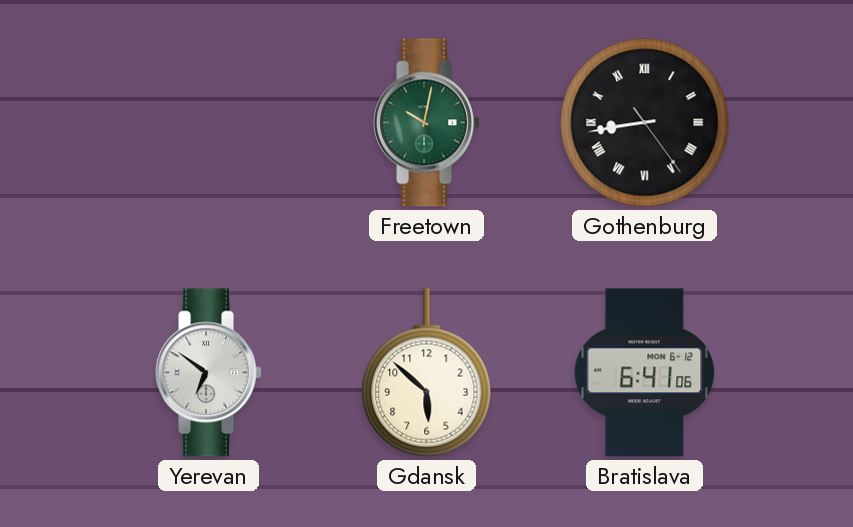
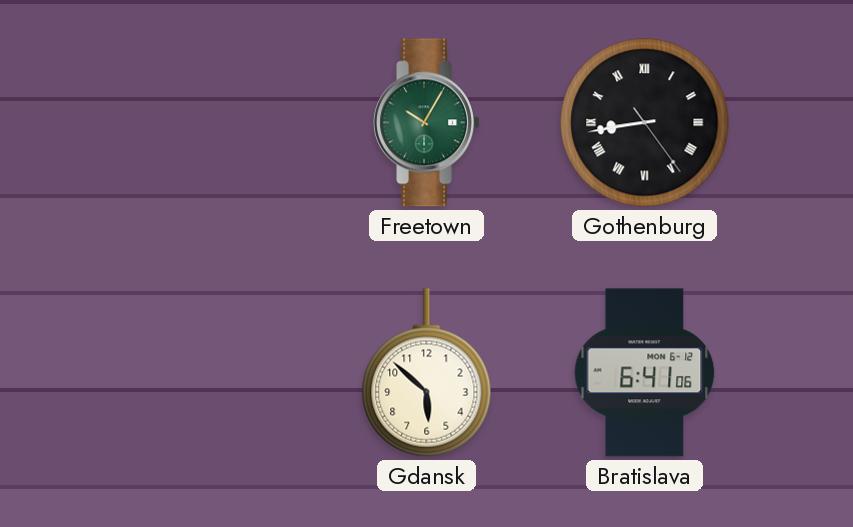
Freetown: 10:02 -> 10:05 (426, 123)
Yerevan: 6:51 -> none (208, 373)
